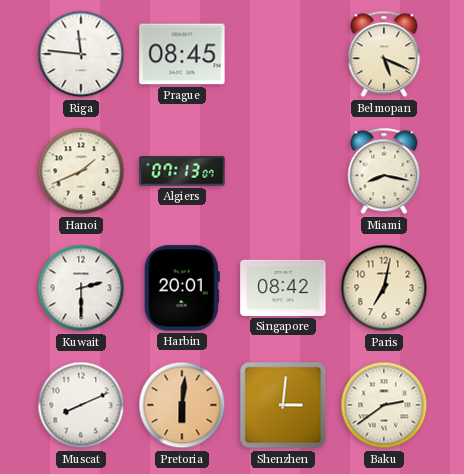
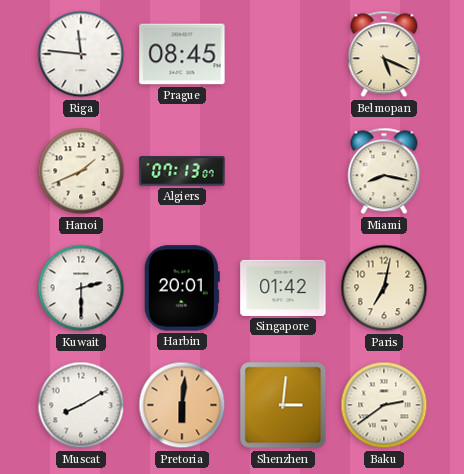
Singapore: 08:42 -> 01:42 (283, 288)
Muscat: 8:11 -> 8:10 (81, 405)
